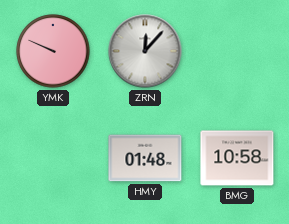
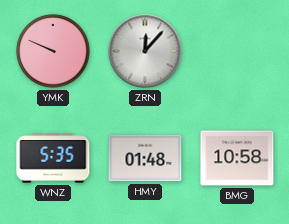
WNZ: none -> 5:35 (53, 158)
